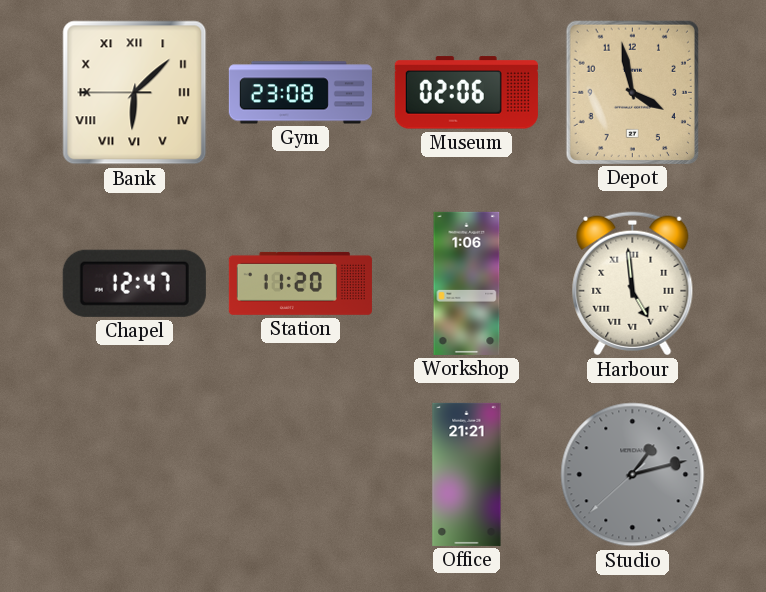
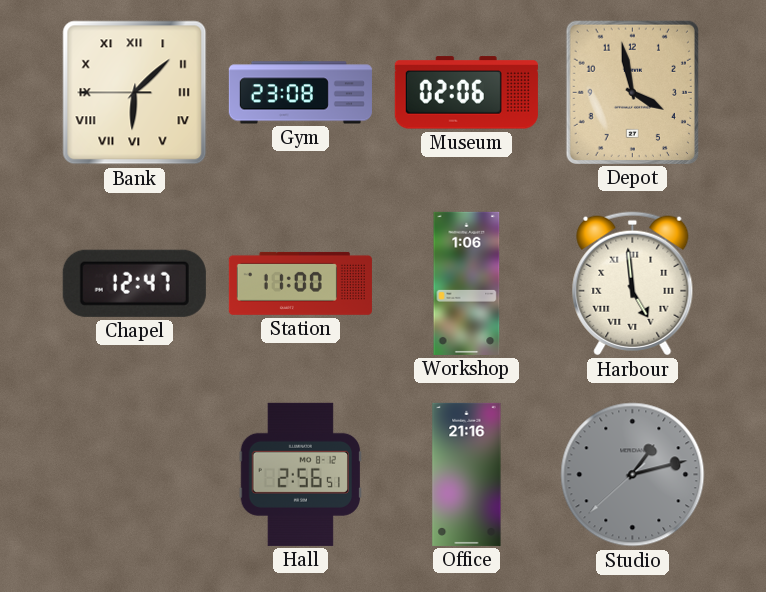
Station: 11:20 -> 11:00 (300, 283)
Hall: none -> 2:56 (301, 474)
Office: 21:21 -> 21:16 (467, 474)
